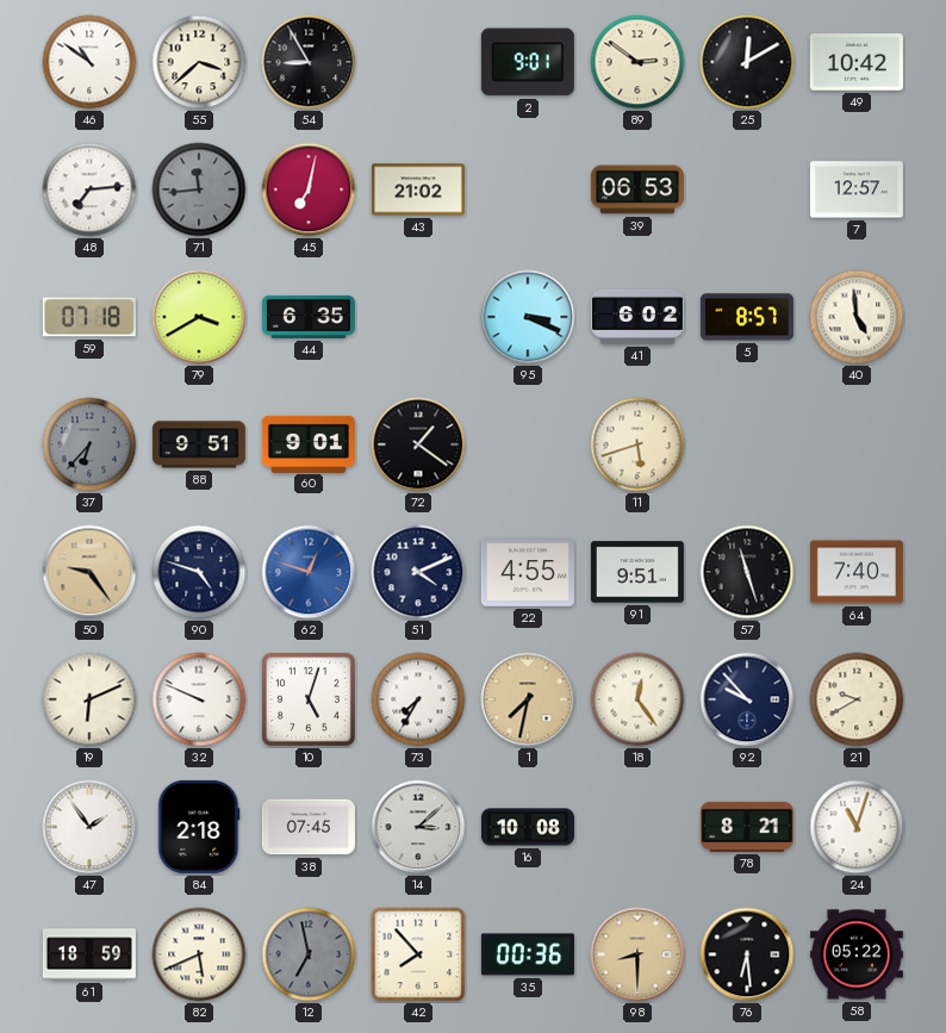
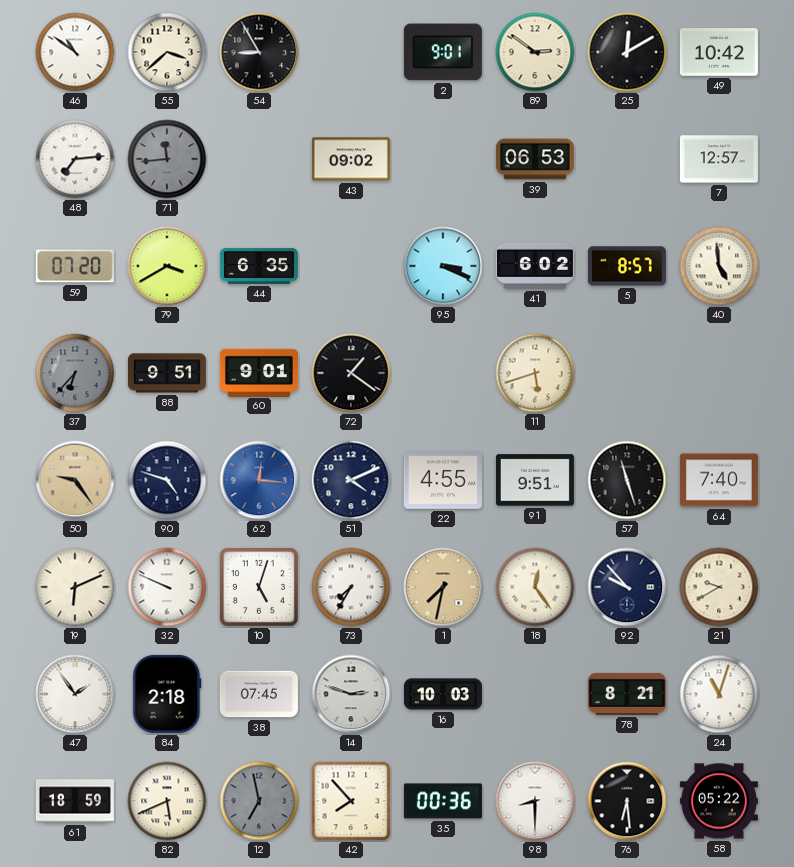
45: 7:02 -> none (309, 189)
43: 21:02 -> 09:02 (351, 159)
59: 07:18 -> 07:20 (75, 266)
62: 12:48 -> 12:16 (259, 480)
14: 3:08 -> 2:48 (351, 694)
16: 10:08 -> 10:03 (443, 694)
98 dial: champagne -> white (535, 801)
